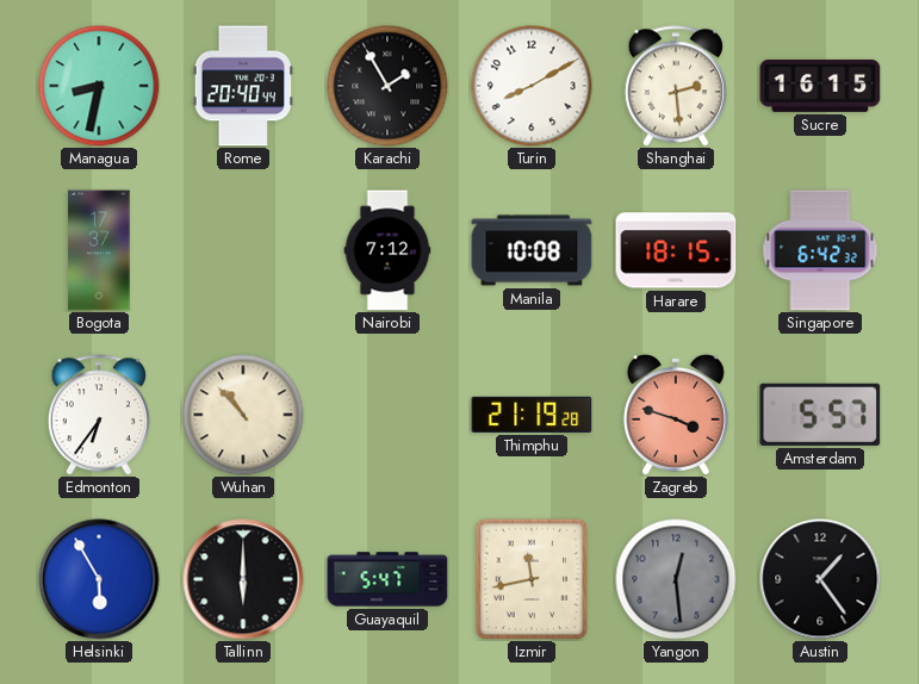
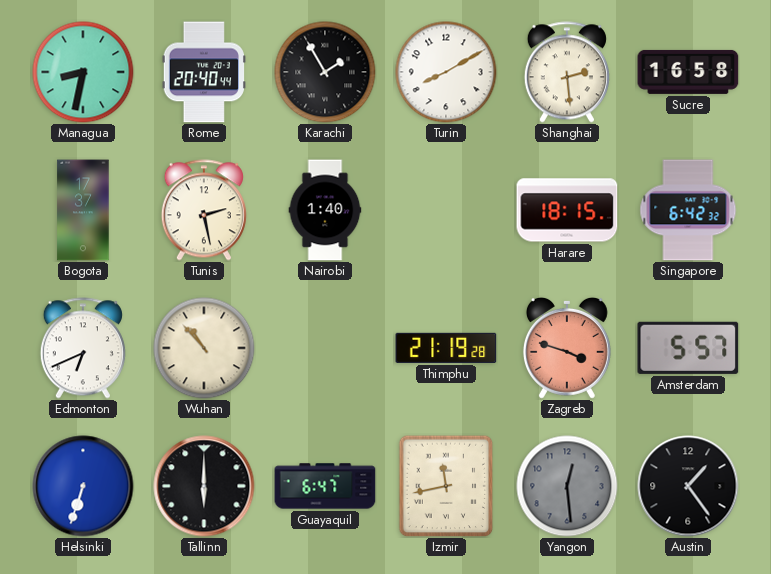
Sucre: 16:15 -> 16:58 (688, 72)
Tunis: none -> 2:28 (204, 210)
Nairobi: 7:12 -> 1:40 (325, 210)
Manila: 10:08 -> none (532, 250)
Edmonton: 6:36 -> 6:41 (83, 348)
Helsinki: 5:55 -> 6:33 (83, 486)
Guayaquil: 5:47 -> 6:47 (325, 486)
